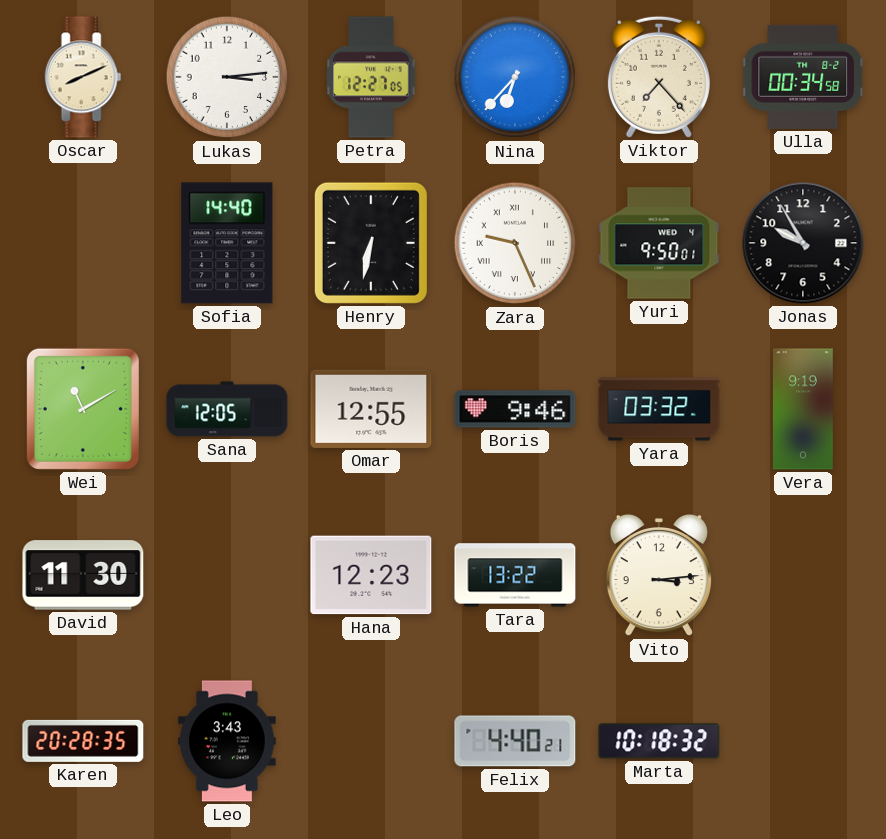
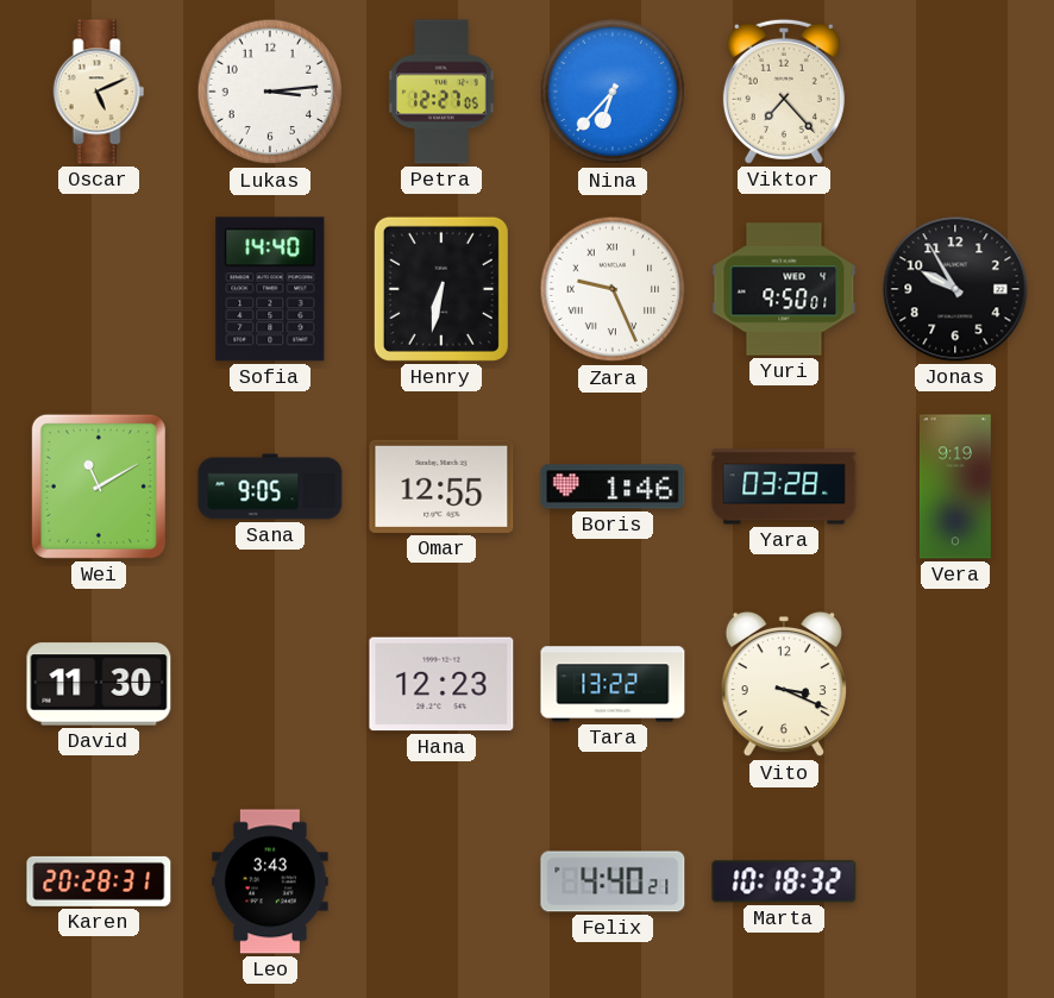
Oscar: 8:11 -> 5:11 (99, 92)
Ulla: 00:34 -> none (804, 77)
Sana: 12:05 -> 9:05 (270, 487)
Boris: 9:46 -> 1:46 (613, 487)
Yara: 03:32 -> 03:28 (784, 487)
Vito: 3:14 -> 3:19 (784, 684)
Karen: 20:28:35 -> 20:28:31 (99, 881)
